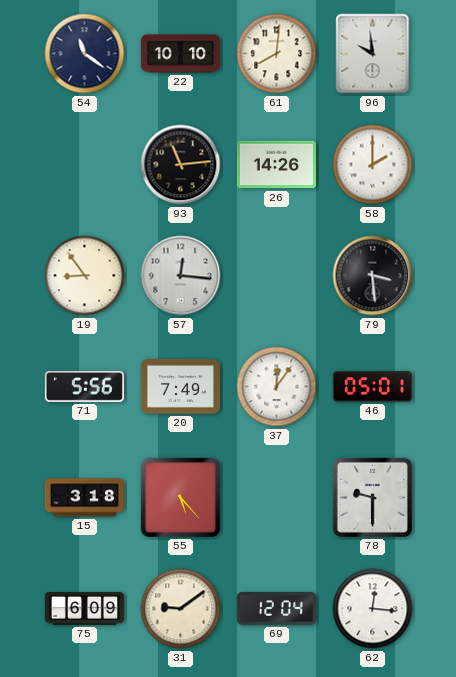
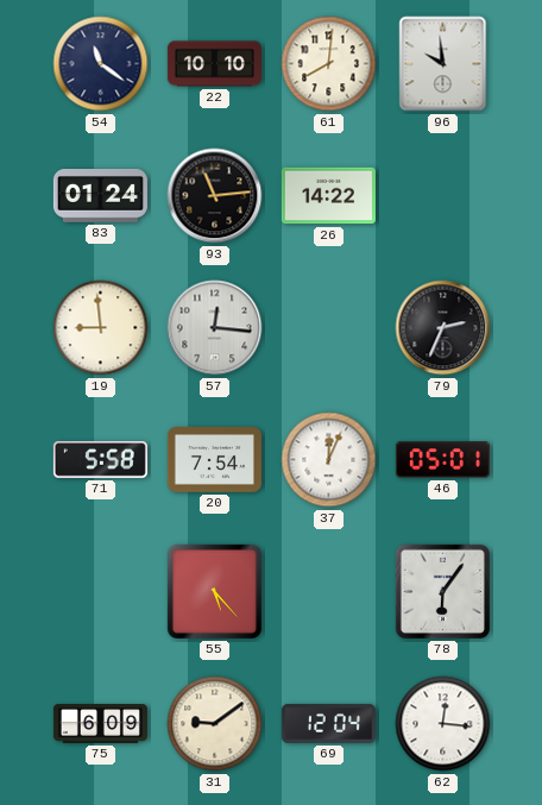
83: none -> 01:24 (100, 196)
26: 14:26 -> 14:22 (328, 196)
58: 2:00 -> none (373, 165)
19: 8:54 -> 8:59 (101, 328)
79: 3:29 -> 2:34 (443, 328)
71: 5:56 -> 5:58 (100, 460)
20: 7:49 -> 7:54 (214, 460)
37: 12:06 -> 12:04 (329, 460)
15: 3:18 -> none (84, 498)
78: 9:30 -> 6:06 (442, 591)
